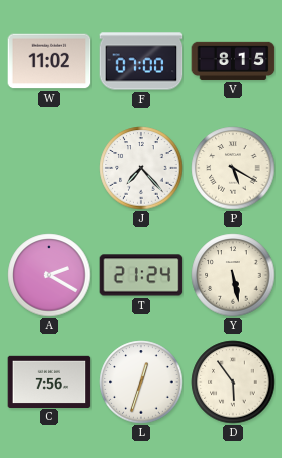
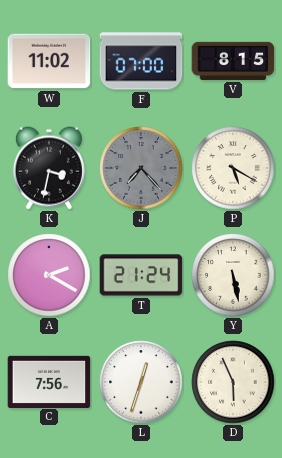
K: none -> 3:32 (49, 168)
J dial: white -> grey (141, 168)
D: 5:54 -> 5:56 (233, 382)
